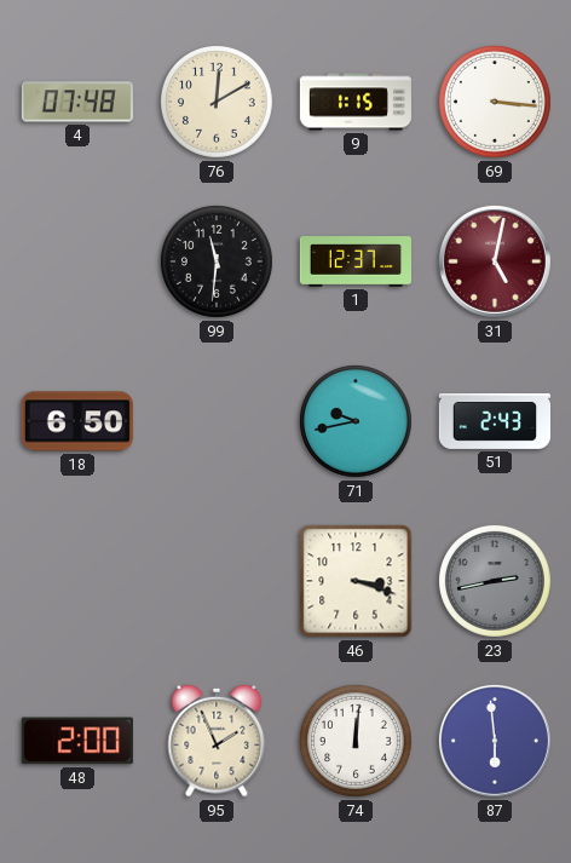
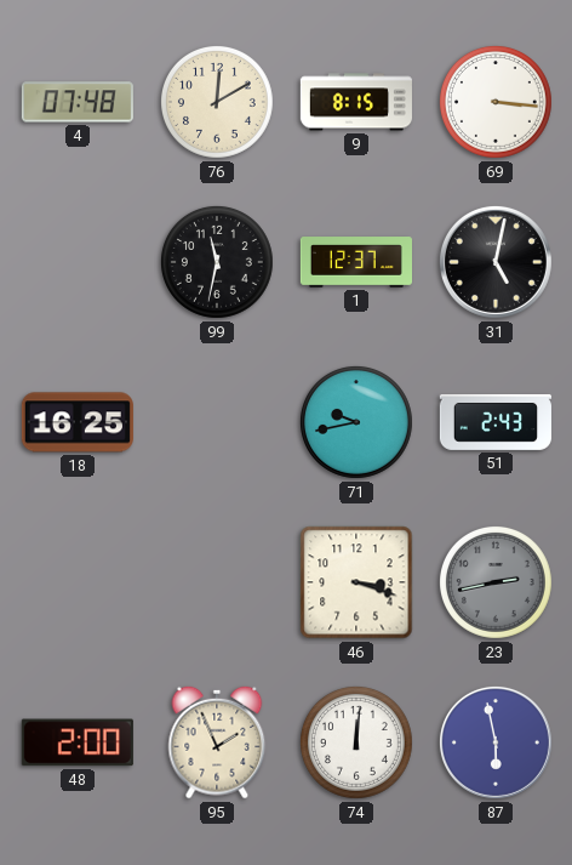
9: 1:15 -> 8:15 (356, 102)
99: 11:31 -> 11:32 (217, 262)
31 dial: burgundy -> black (496, 262)
18: 6:50 -> 16:25 (78, 422)
87: 5:59 -> 5:58 (496, 742)
